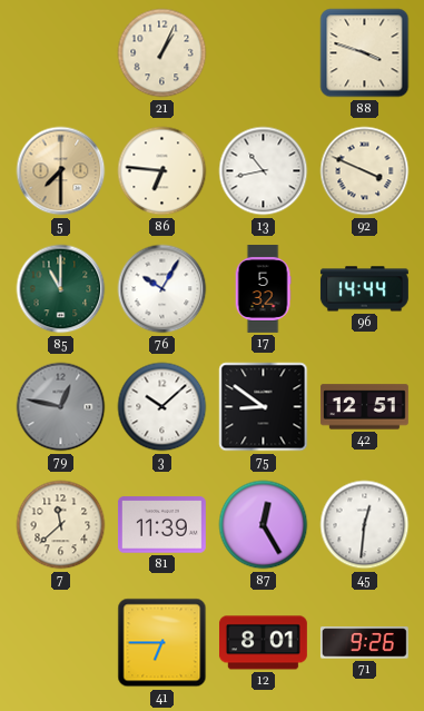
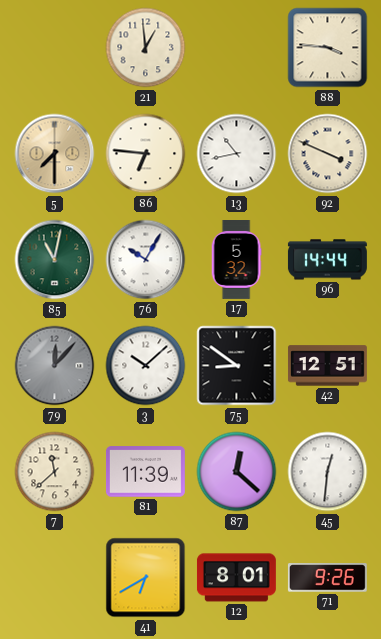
21: 1:04 -> 12:59 (146, 48)
88: 3:48 -> 3:46 (328, 48)
85: 11:00 -> 11:02 (55, 260)
79: 12:47 -> 12:07 (55, 366)
87: 12:25 -> 12:22 (237, 472)
41: 6:45 -> 6:40 (146, 578)
